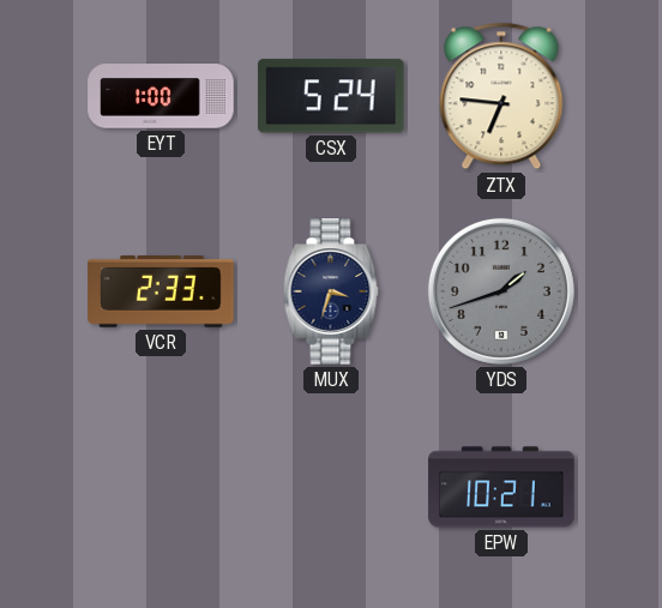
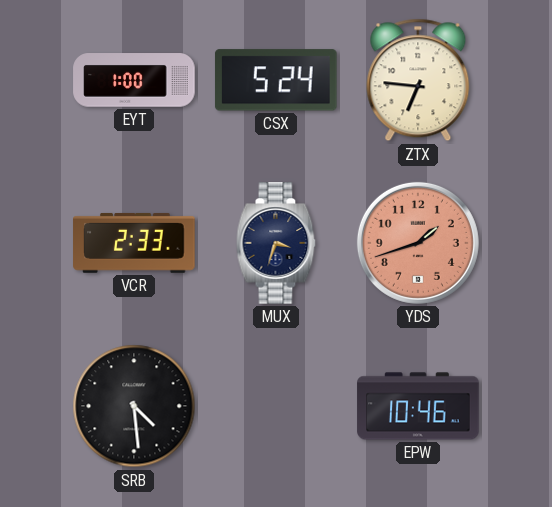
YDS dial: grey -> salmon (418, 243)
SRB: none -> 4:29 (134, 406)
EPW: 10:21 -> 10:46 (418, 406)
